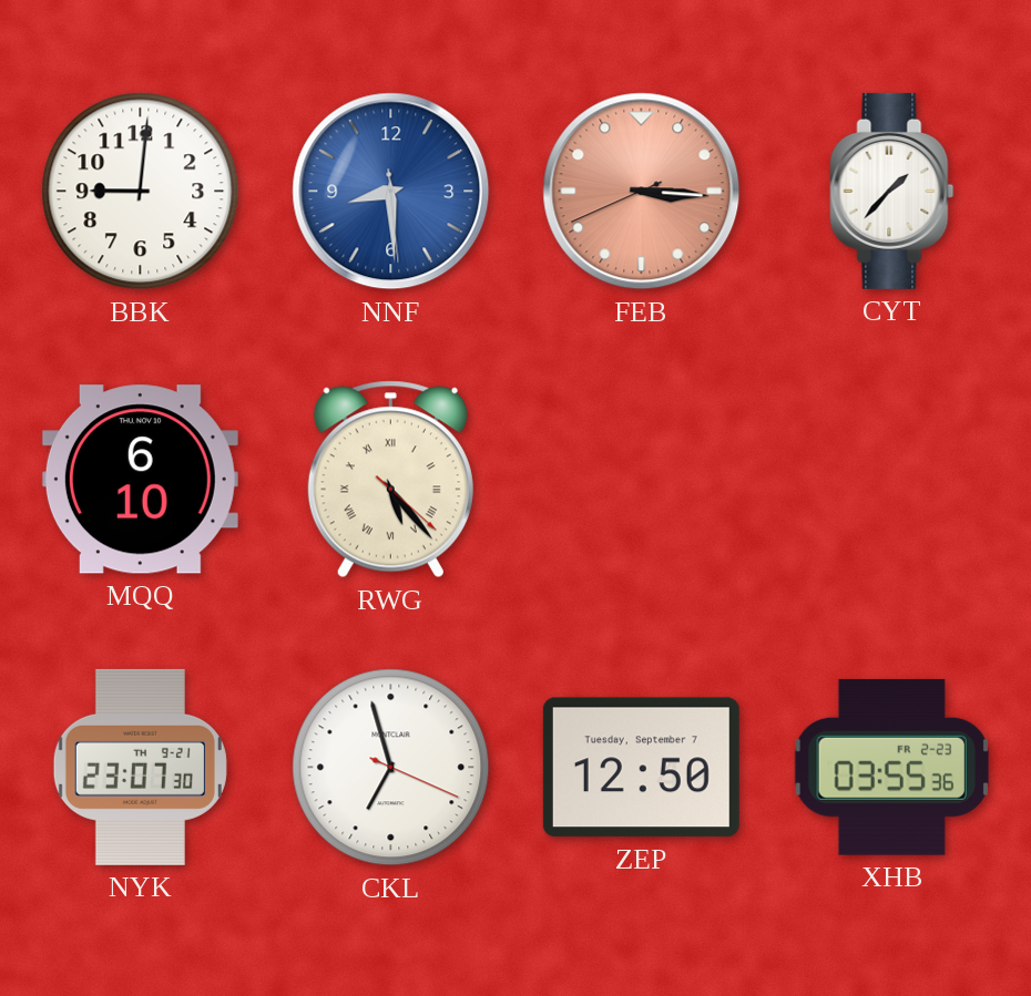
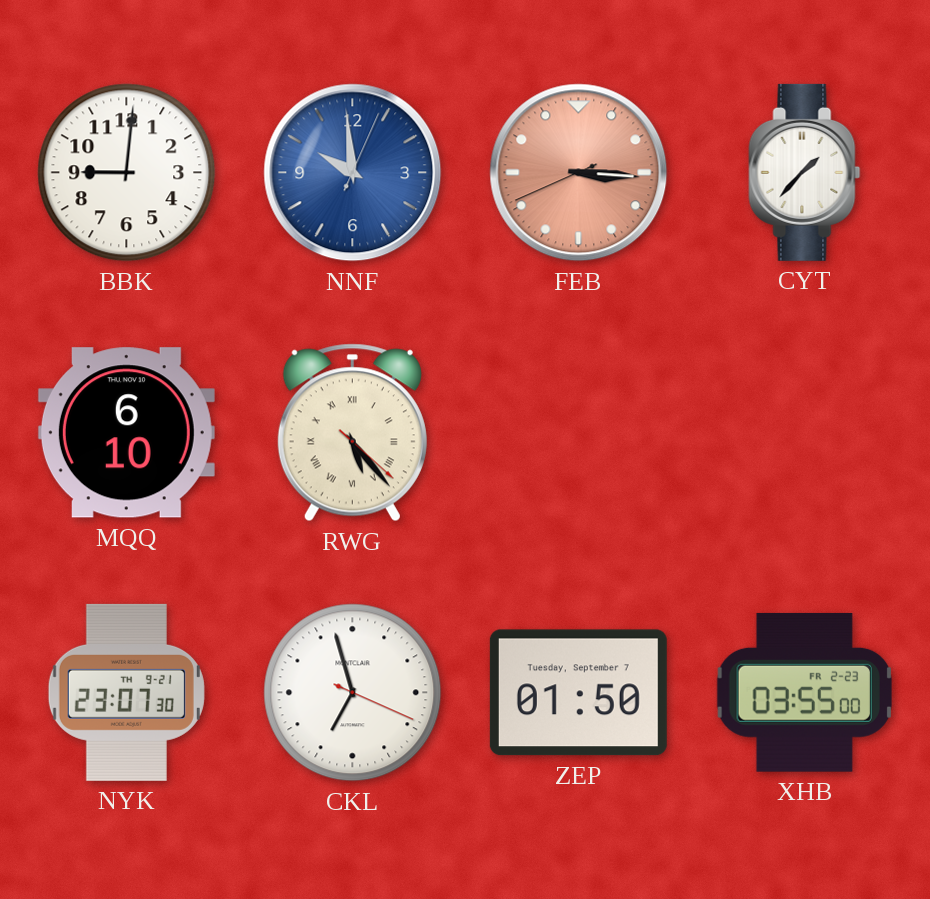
NNF: 8:29 -> 9:59 (353, 173)
ZEP: 12:50 -> 01:50 (578, 693)
XHB: 03:55:36 -> 03:55:00 (804, 692)
